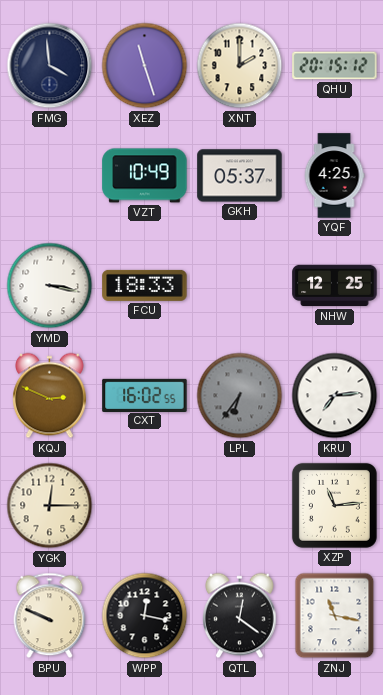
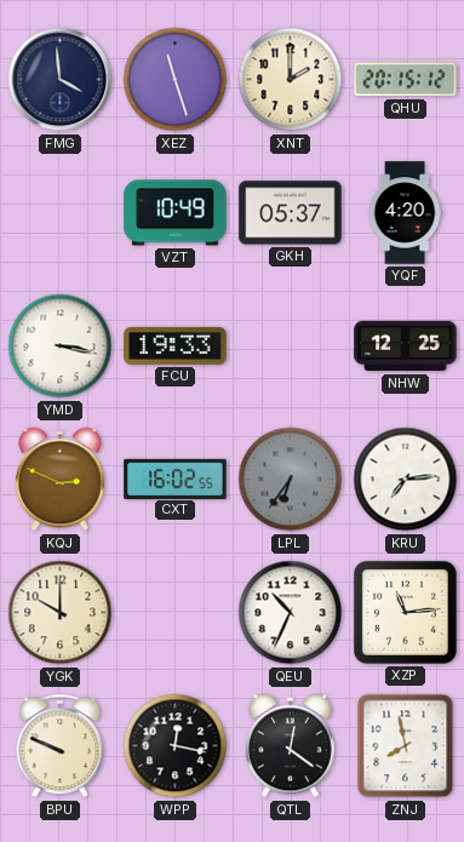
YQF: 4:25 -> 4:20 (405, 213)
FCU: 18:33 -> 19:33 (176, 345)
YGK: 12:15 -> 10:00 (61, 613)
QEU: none -> 10:34 (291, 613)
ZNJ: 11:17 -> 7:58 (406, 746)
